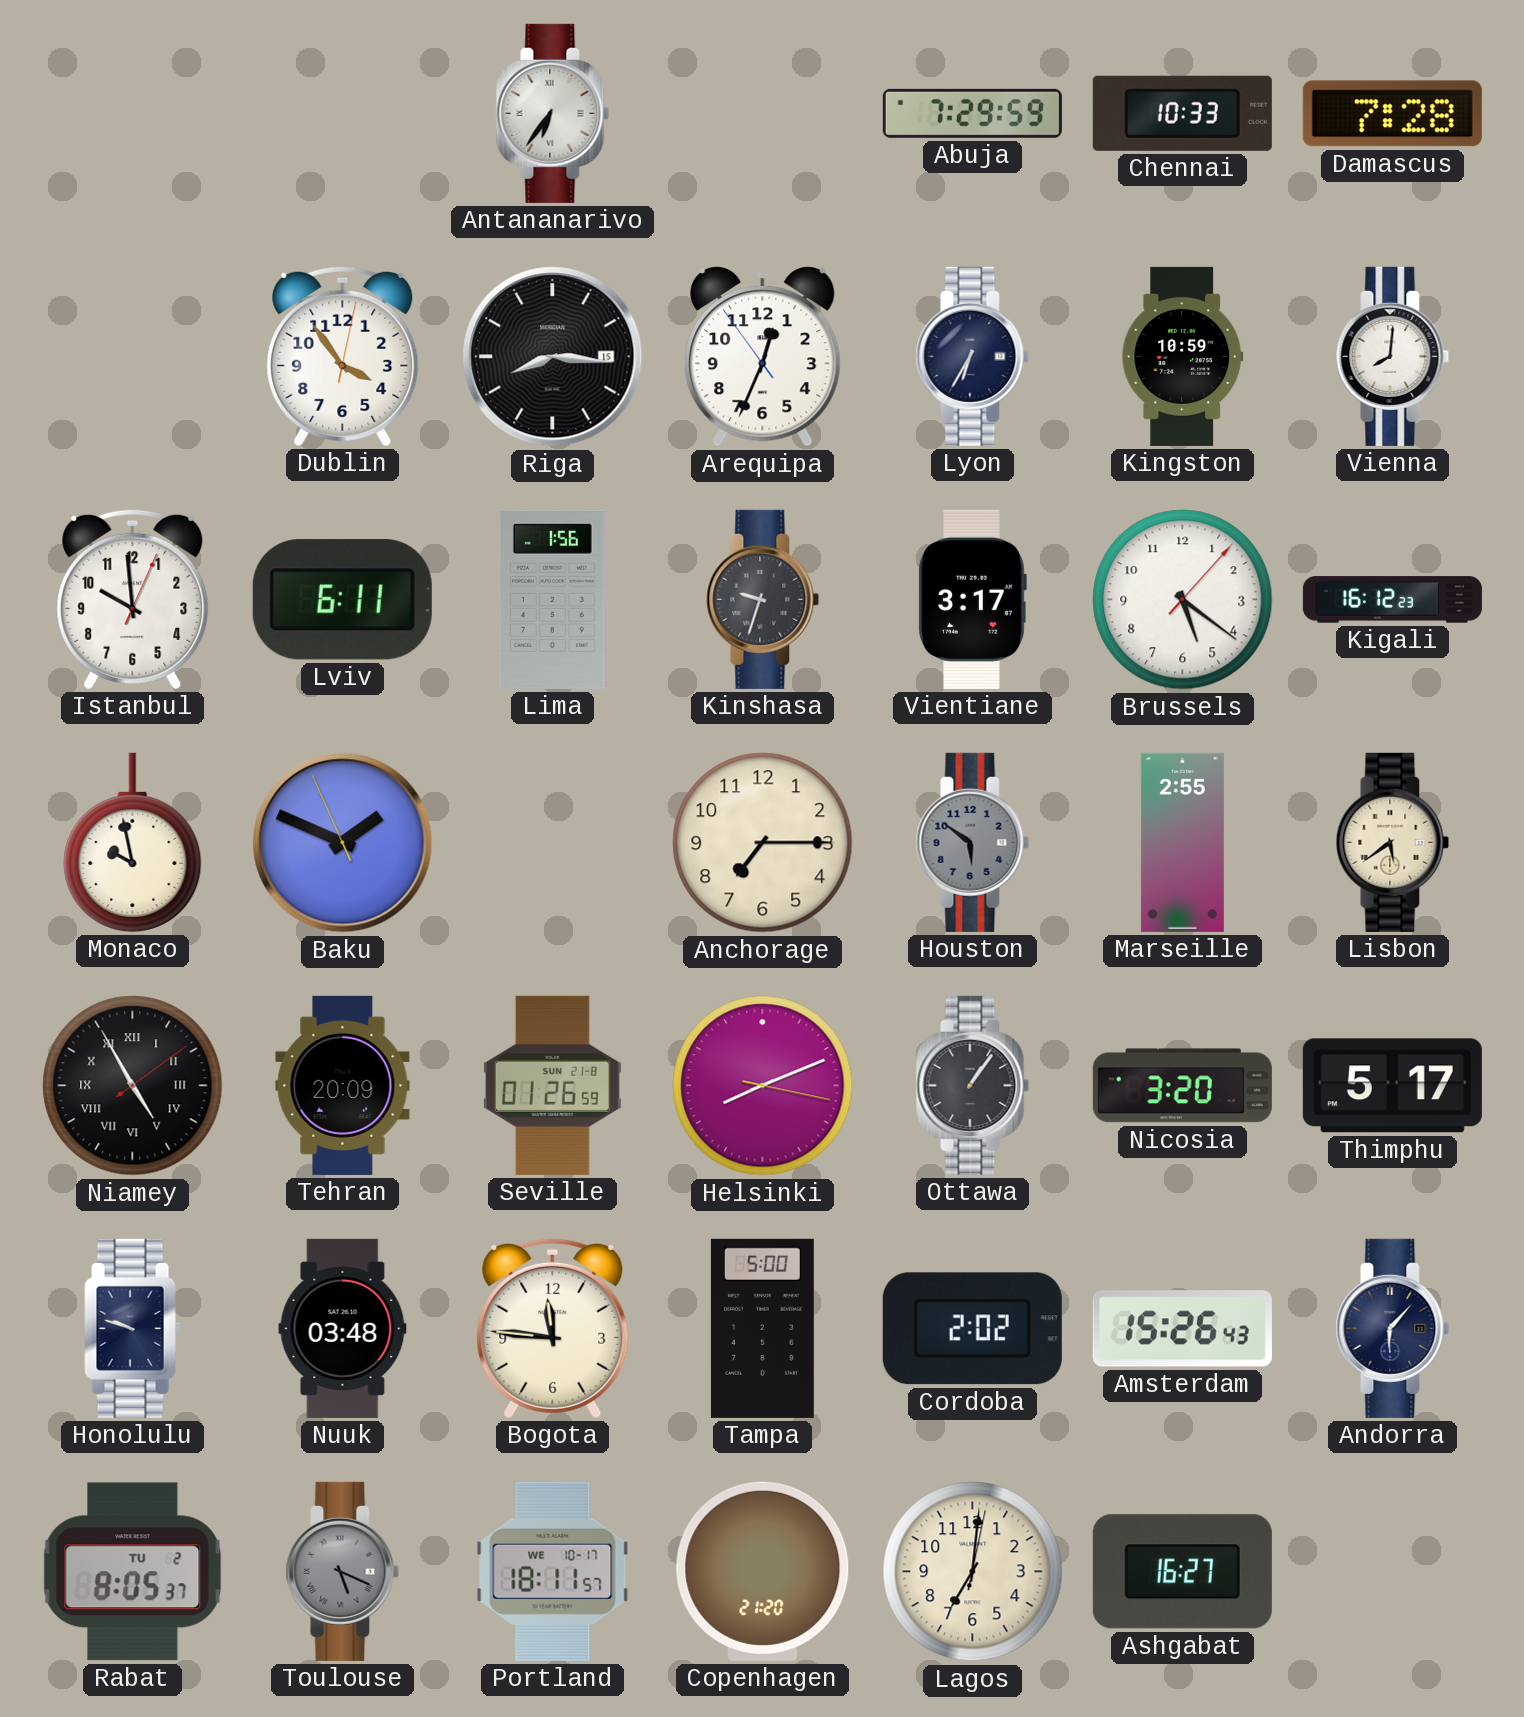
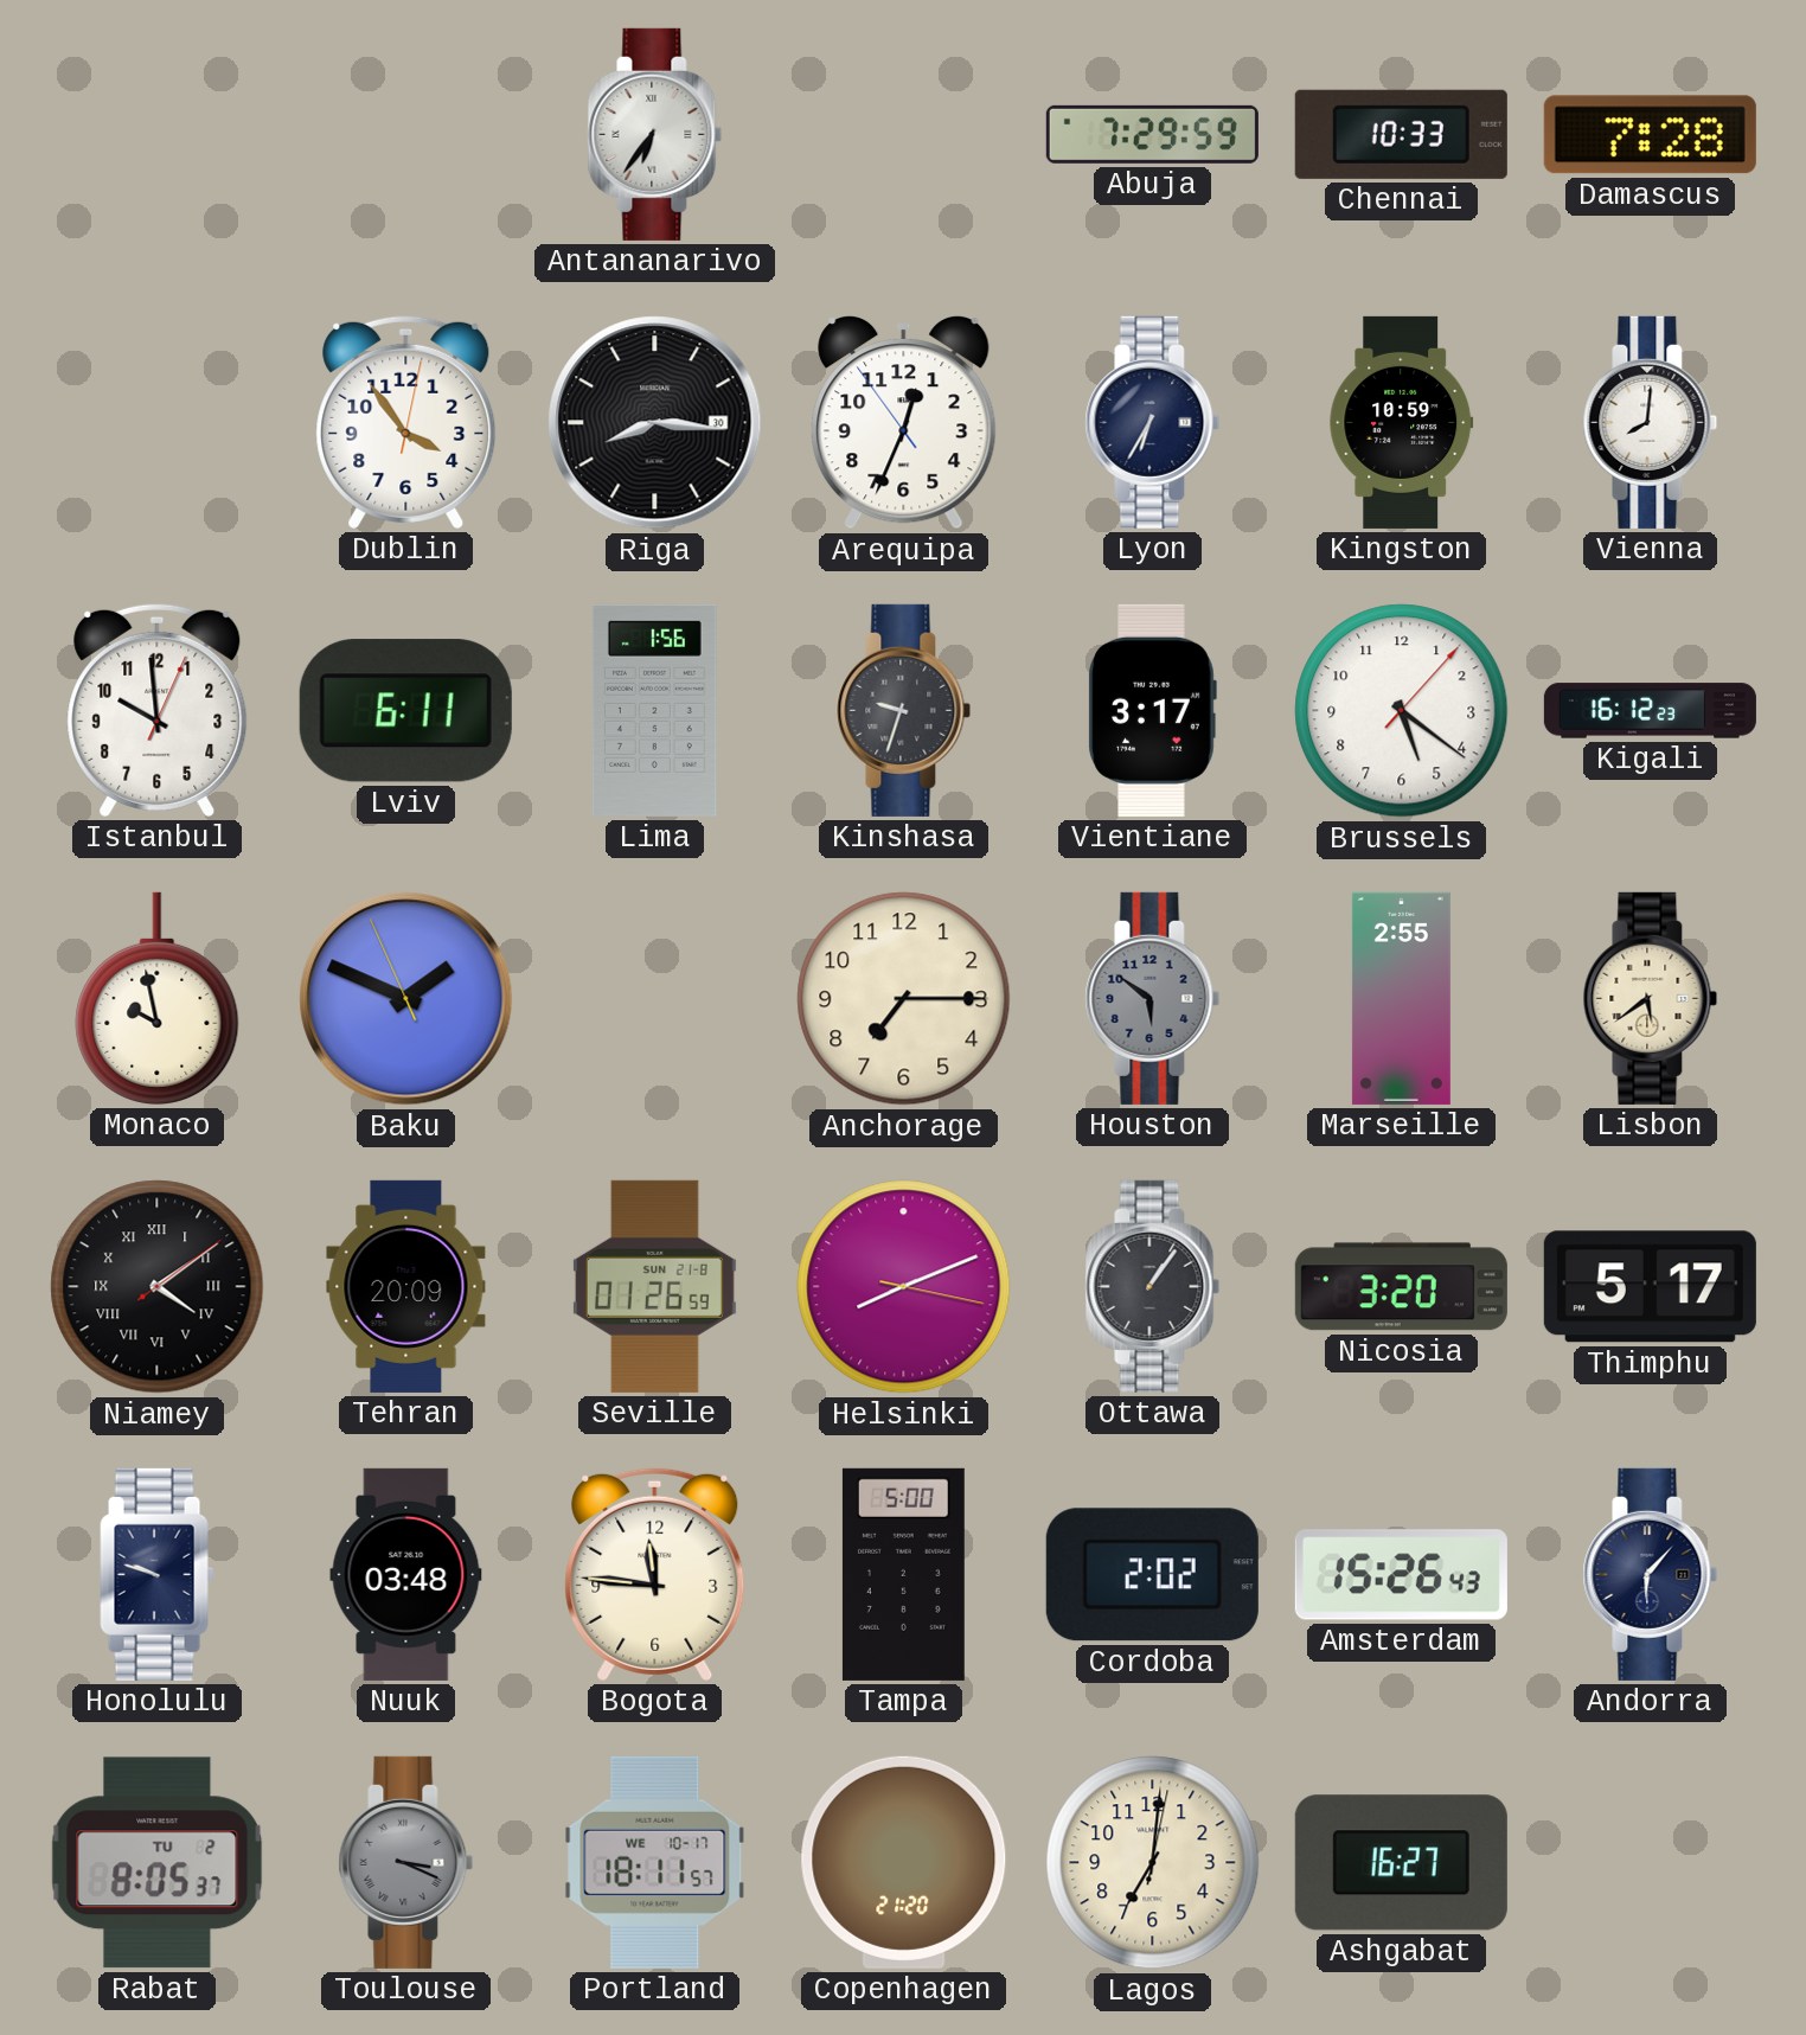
Riga date: 15 -> 30 (655, 423)
Niamey: 4:55 -> 4:09 (158, 1287)
Toulouse: 5:19 -> 3:19 (406, 1862)
